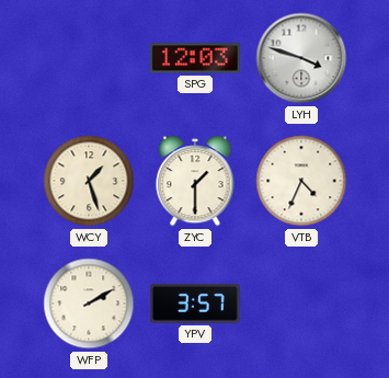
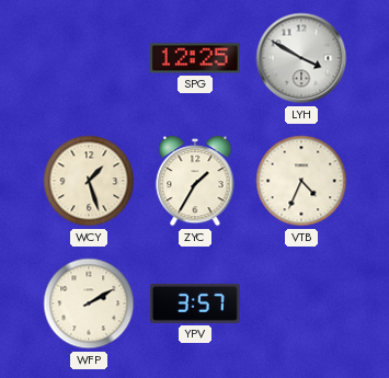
SPG: 12:03 -> 12:25 (195, 58)
LYH: 3:48 -> 3:50 (301, 58)
ZYC: 1:30 -> 1:35 (195, 181)
